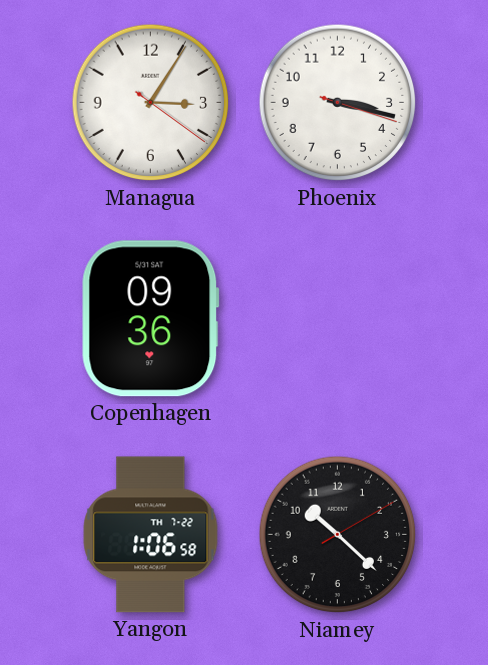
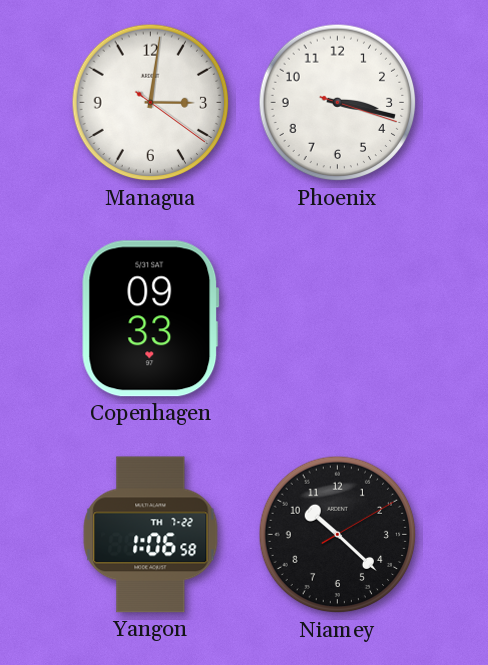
Managua: 3:05 -> 3:01 (151, 103)
Copenhagen: 09:36 -> 09:33 (151, 319)
